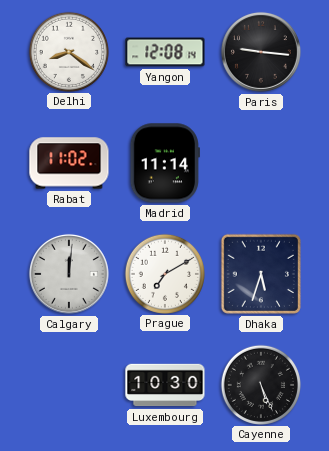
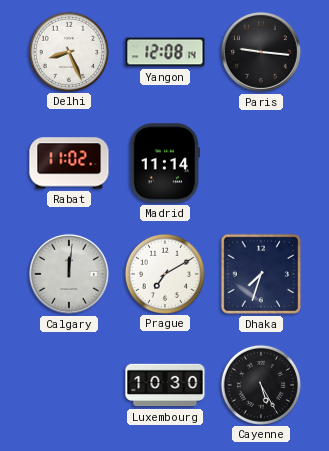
Delhi: 8:21 -> 8:26 (68, 51)
Dhaka: 5:33 -> 7:33 (261, 274)
Cayenne: 5:26 -> 5:25 (260, 384)
